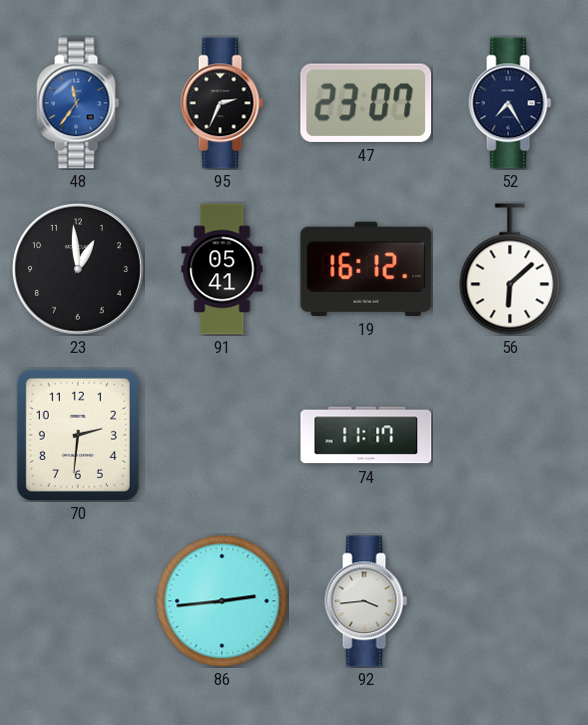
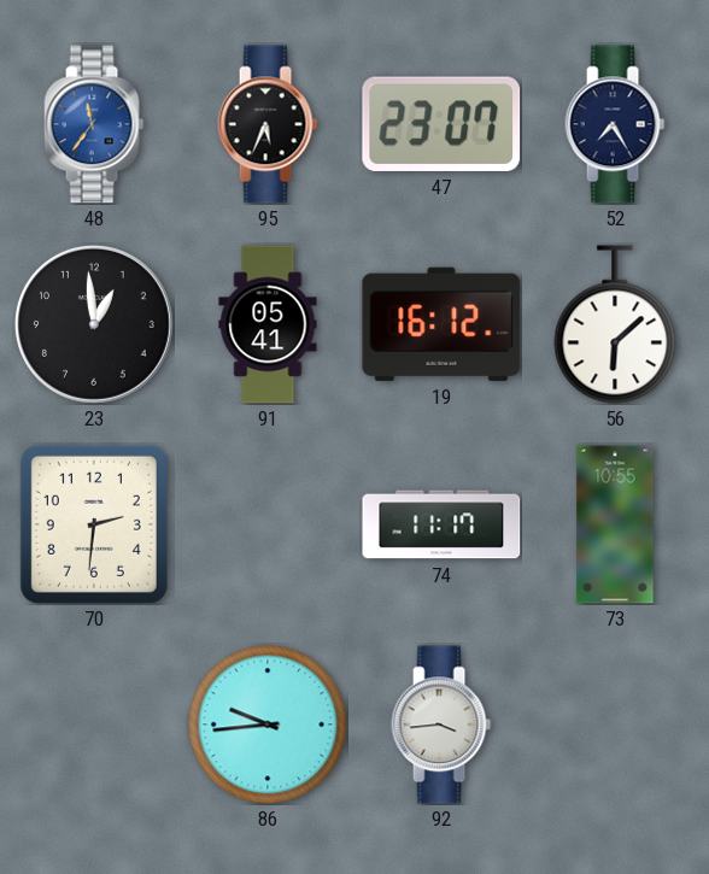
95: 2:34 -> 5:34 (268, 124)
73: none -> 10:55 (615, 524)
86: 2:44 -> 9:44 (268, 725)
